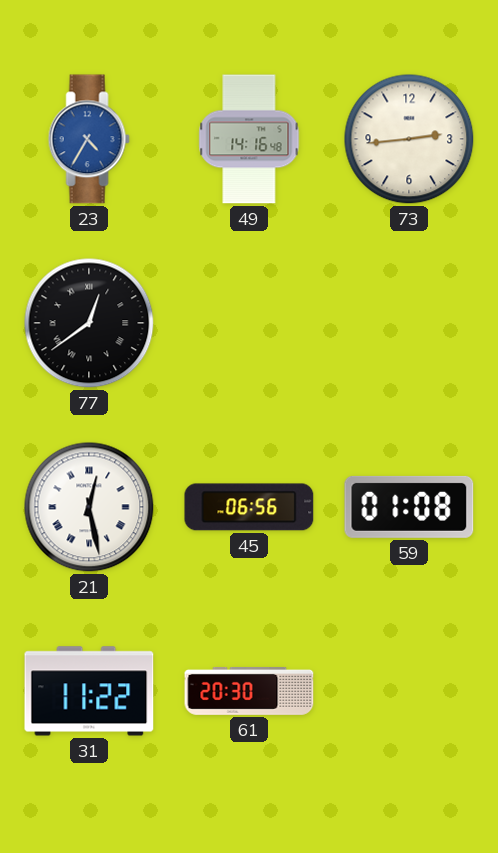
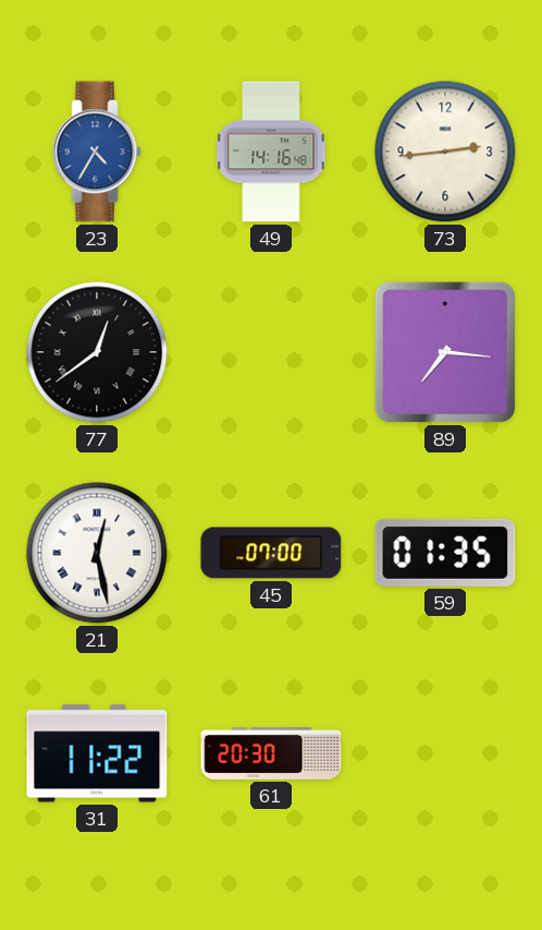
89: none -> 7:16 (445, 352)
45: 06:56 -> 07:00 (271, 553)
59: 01:08 -> 01:35 (445, 553)
